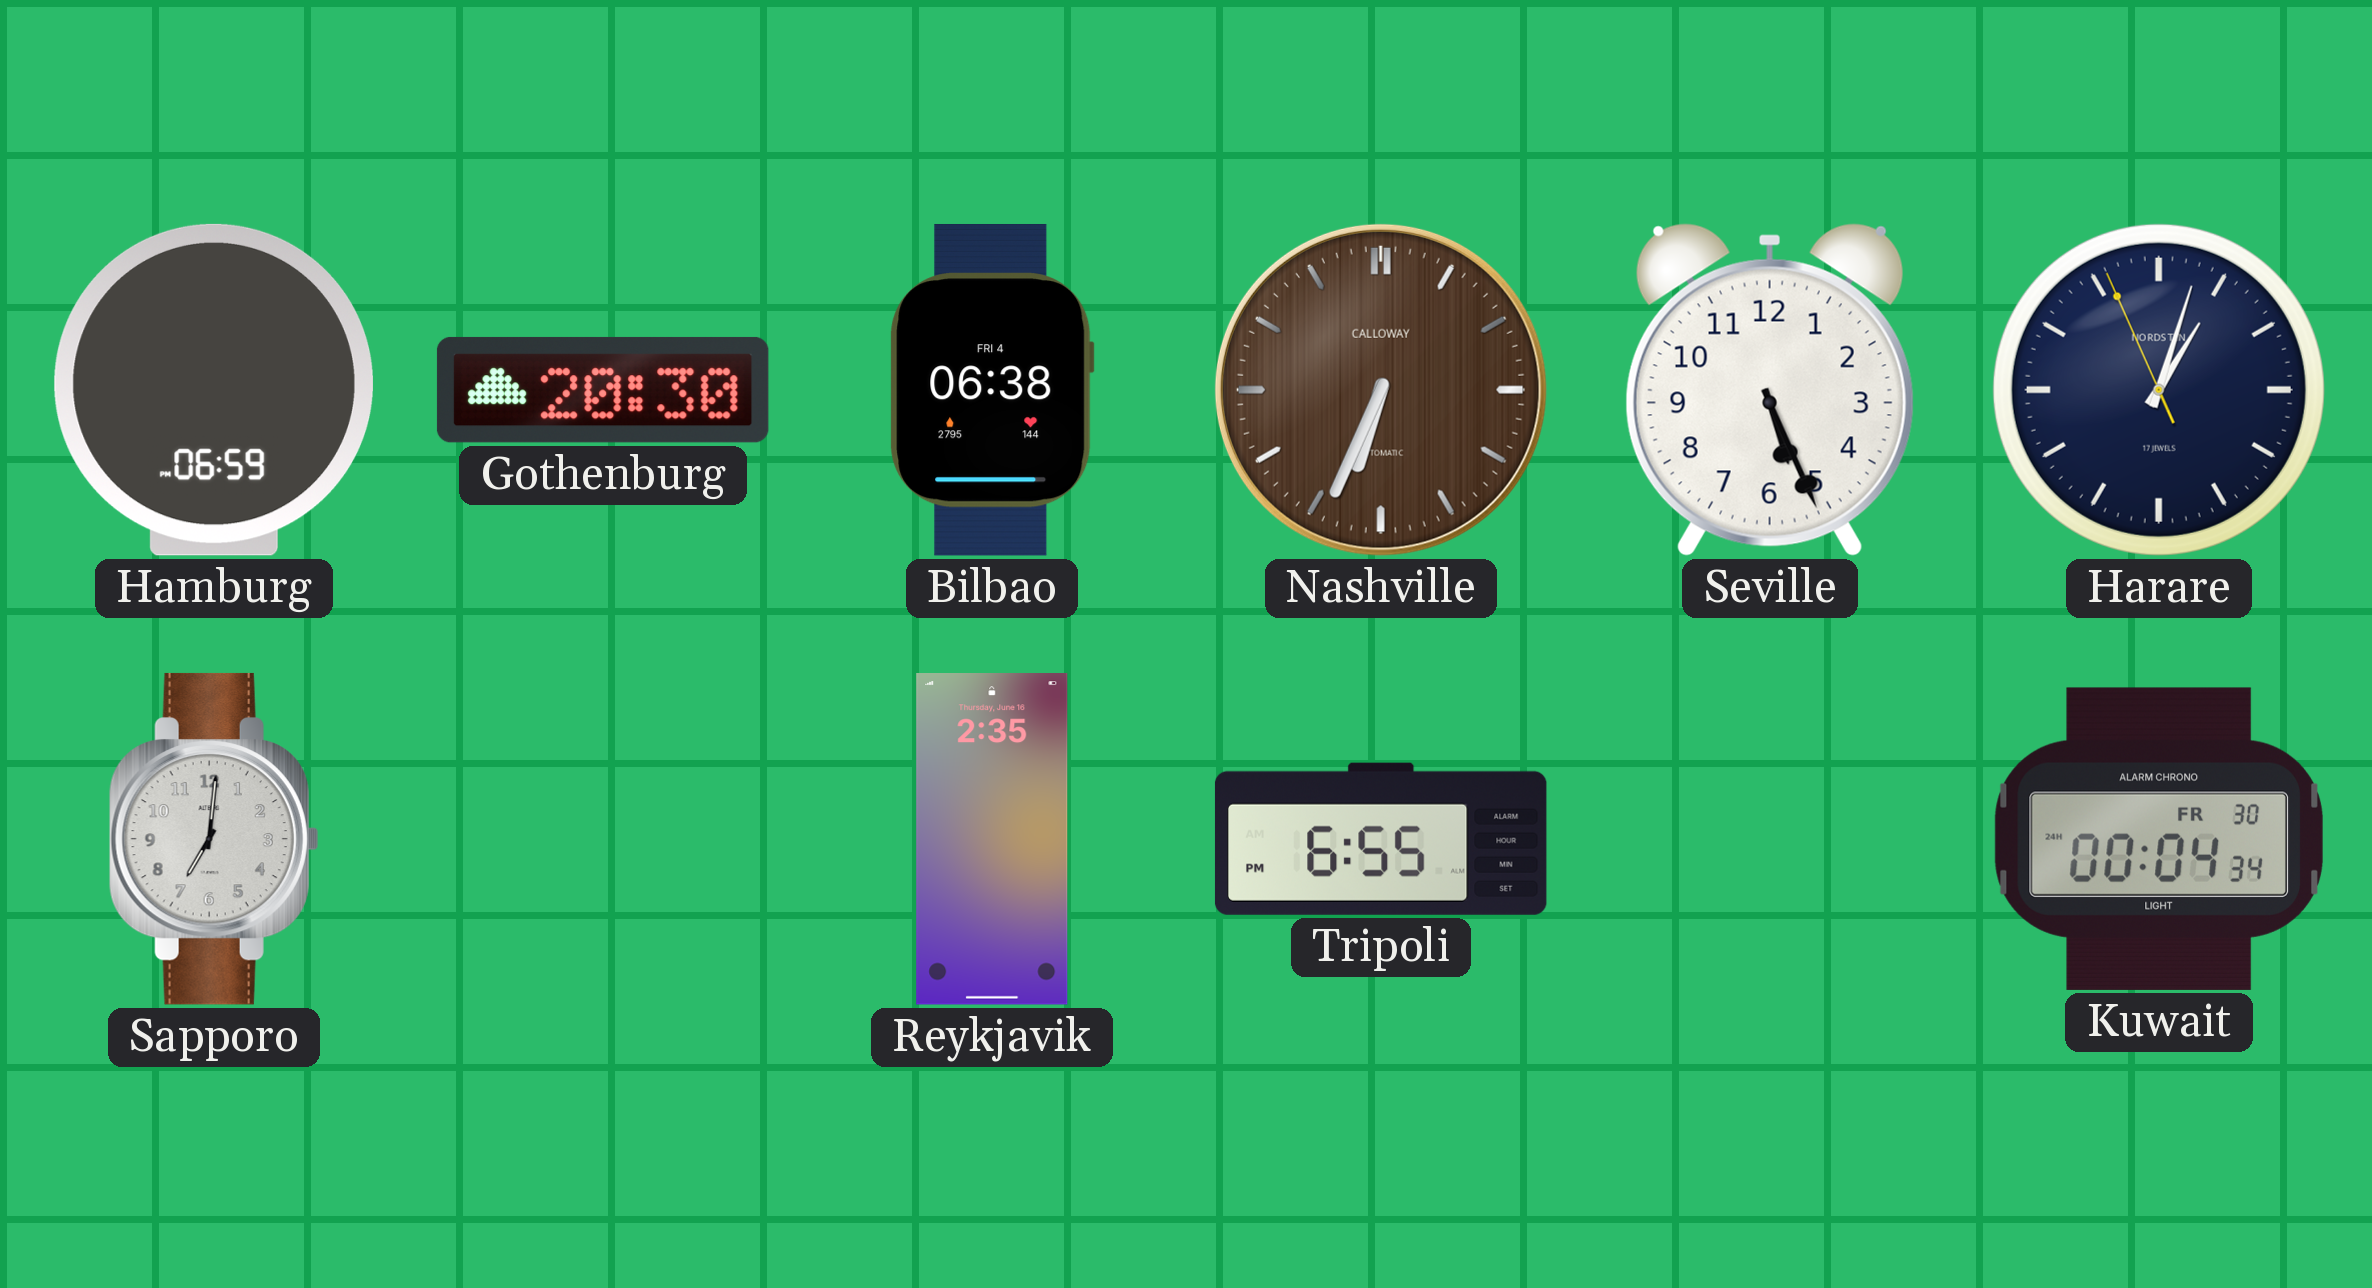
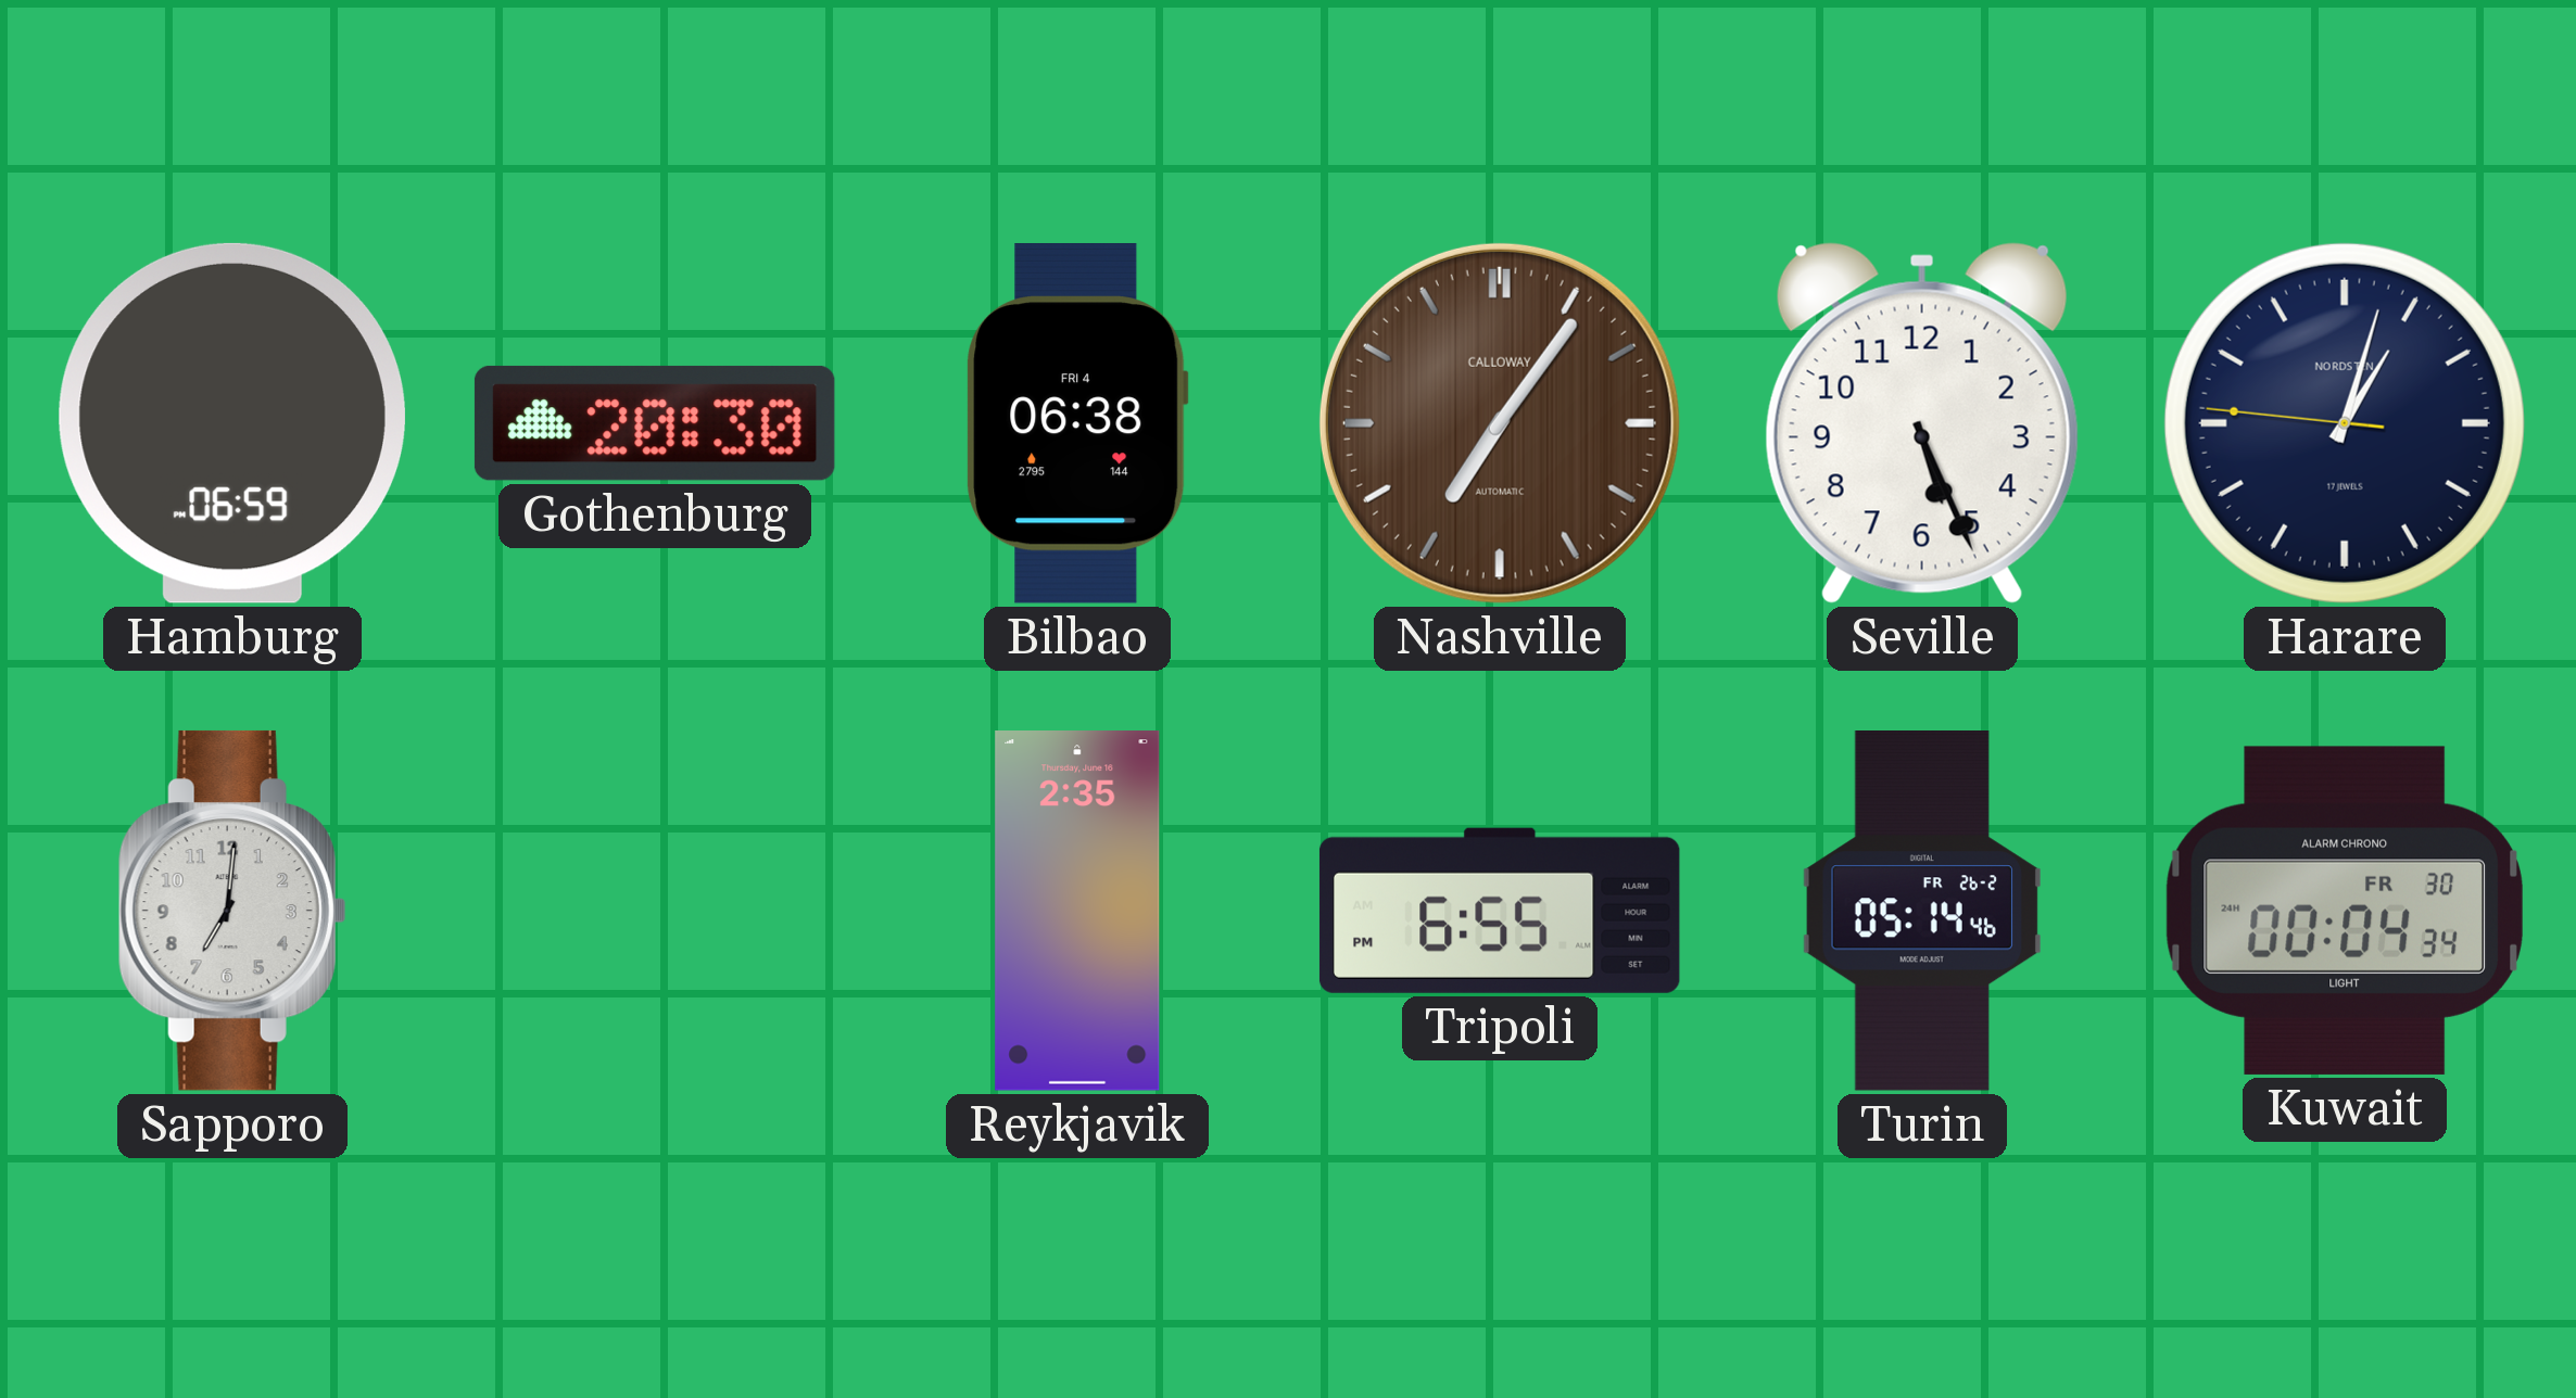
Nashville: 6:34 -> 7:06 (1500, 423)
Harare: 1:02:56 -> 1:02:46 (2345, 423)
Turin: none -> 05:14 (1922, 912)
